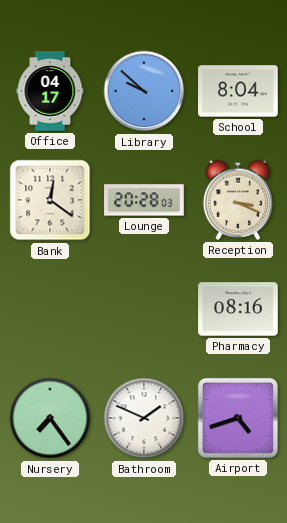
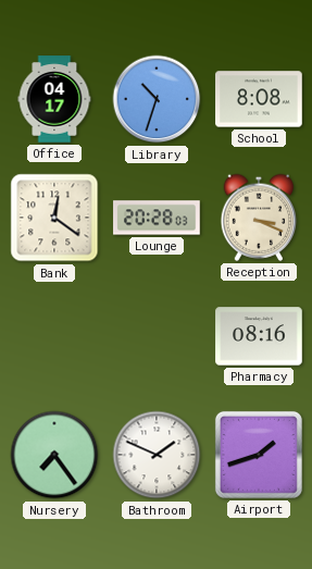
Library: 9:52 -> 10:33 (157, 99)
School: 8:04 -> 8:08 (259, 99)
Airport: 4:42 -> 1:42 (259, 455)
